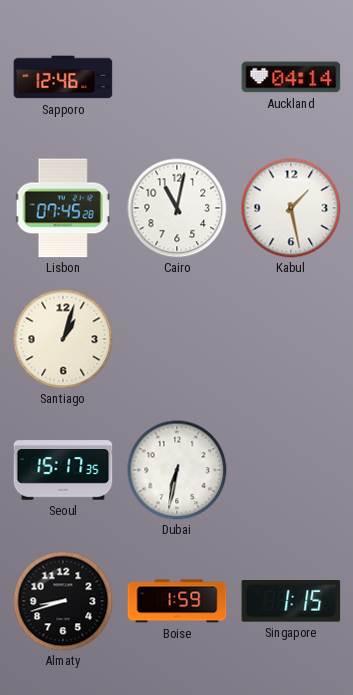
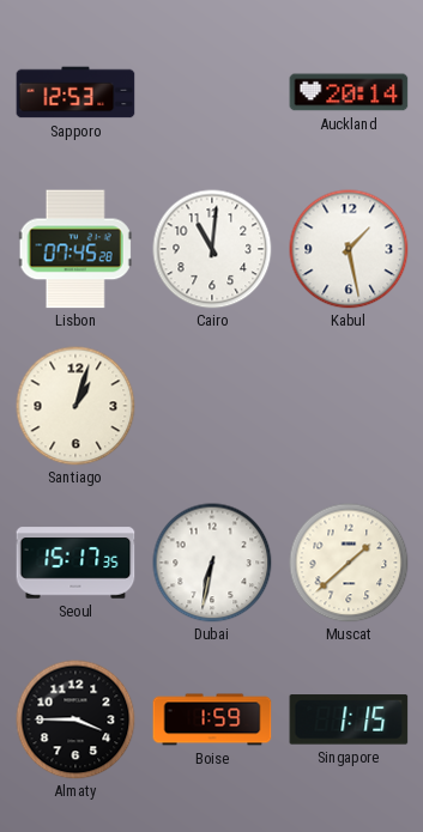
Sapporo: 12:46 -> 12:53 (75, 92)
Auckland: 04:14 -> 20:14 (349, 92)
Cairo: 11:02 -> 11:01 (212, 249)
Muscat: none -> 1:38 (349, 563)
Almaty: 8:42 -> 3:45 (75, 719)
